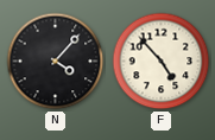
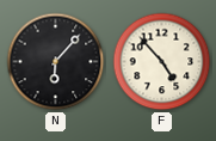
N: 4:07 -> 6:07 (56, 62)
